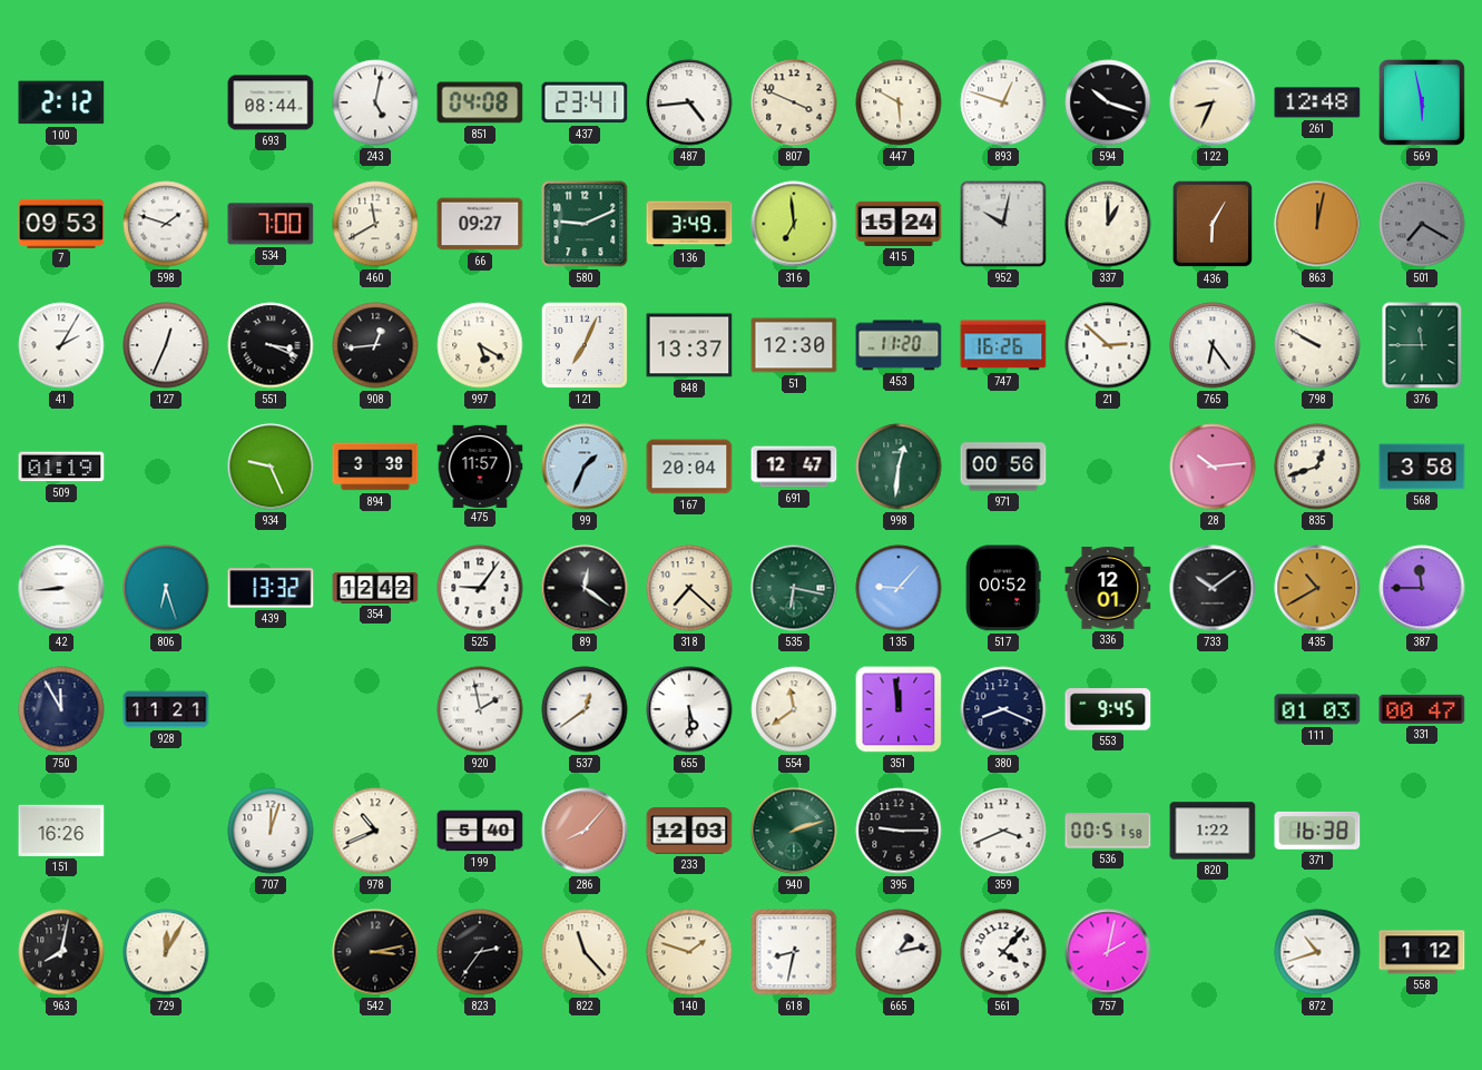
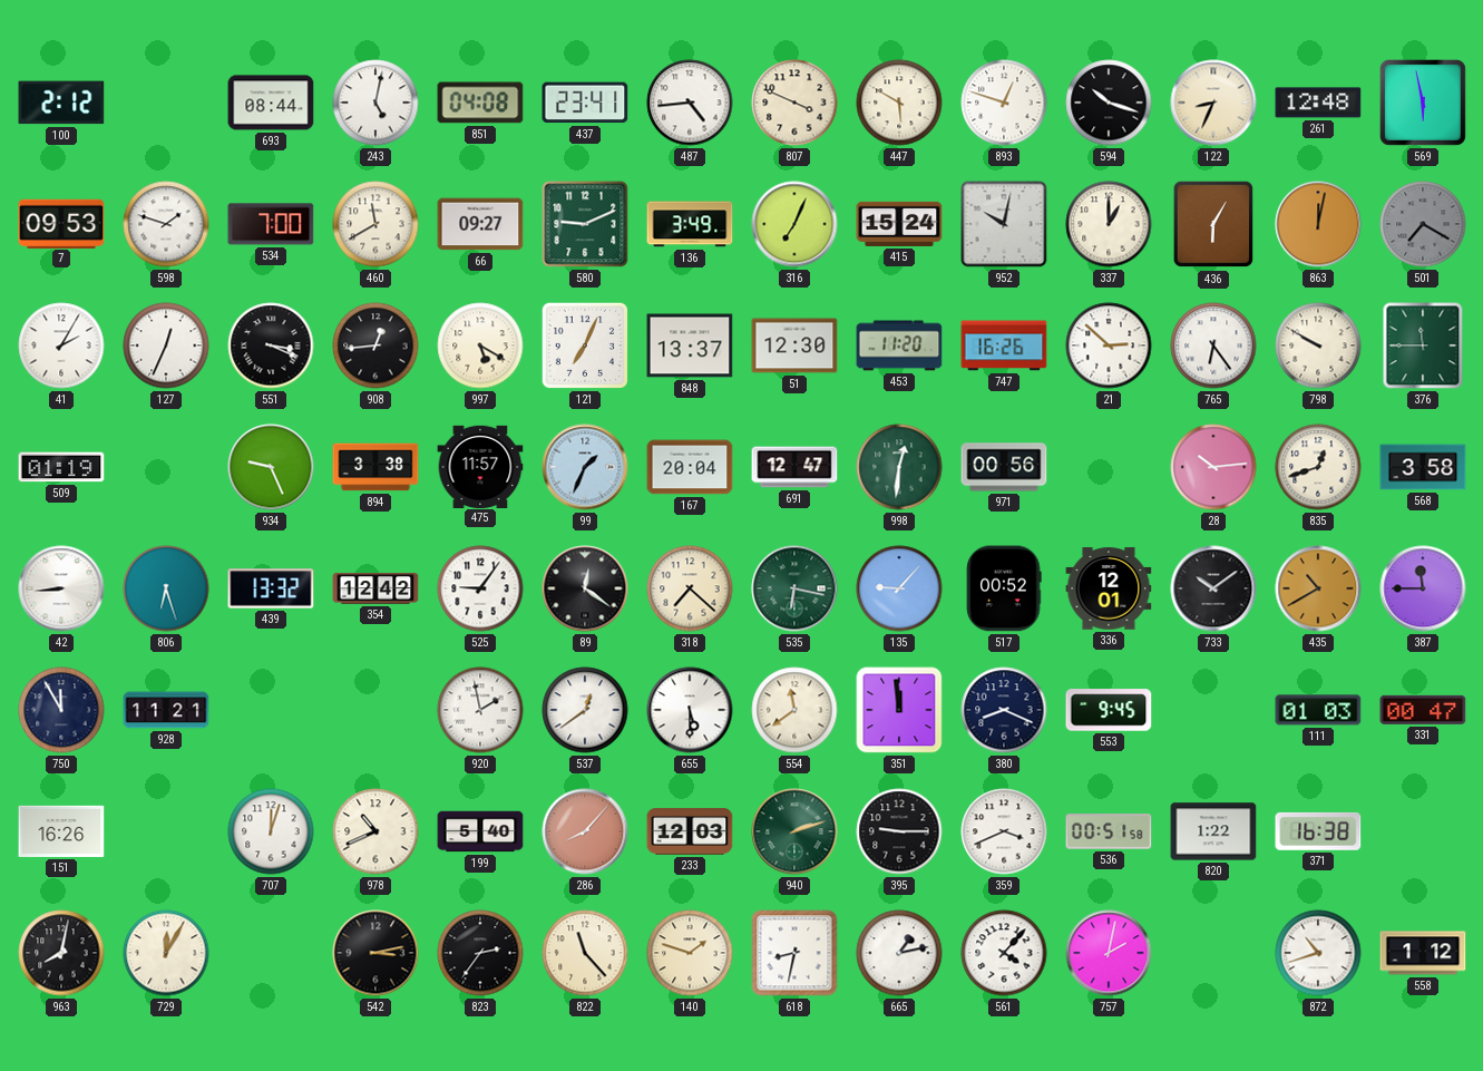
316: 6:59 -> 7:04 (794, 224)
